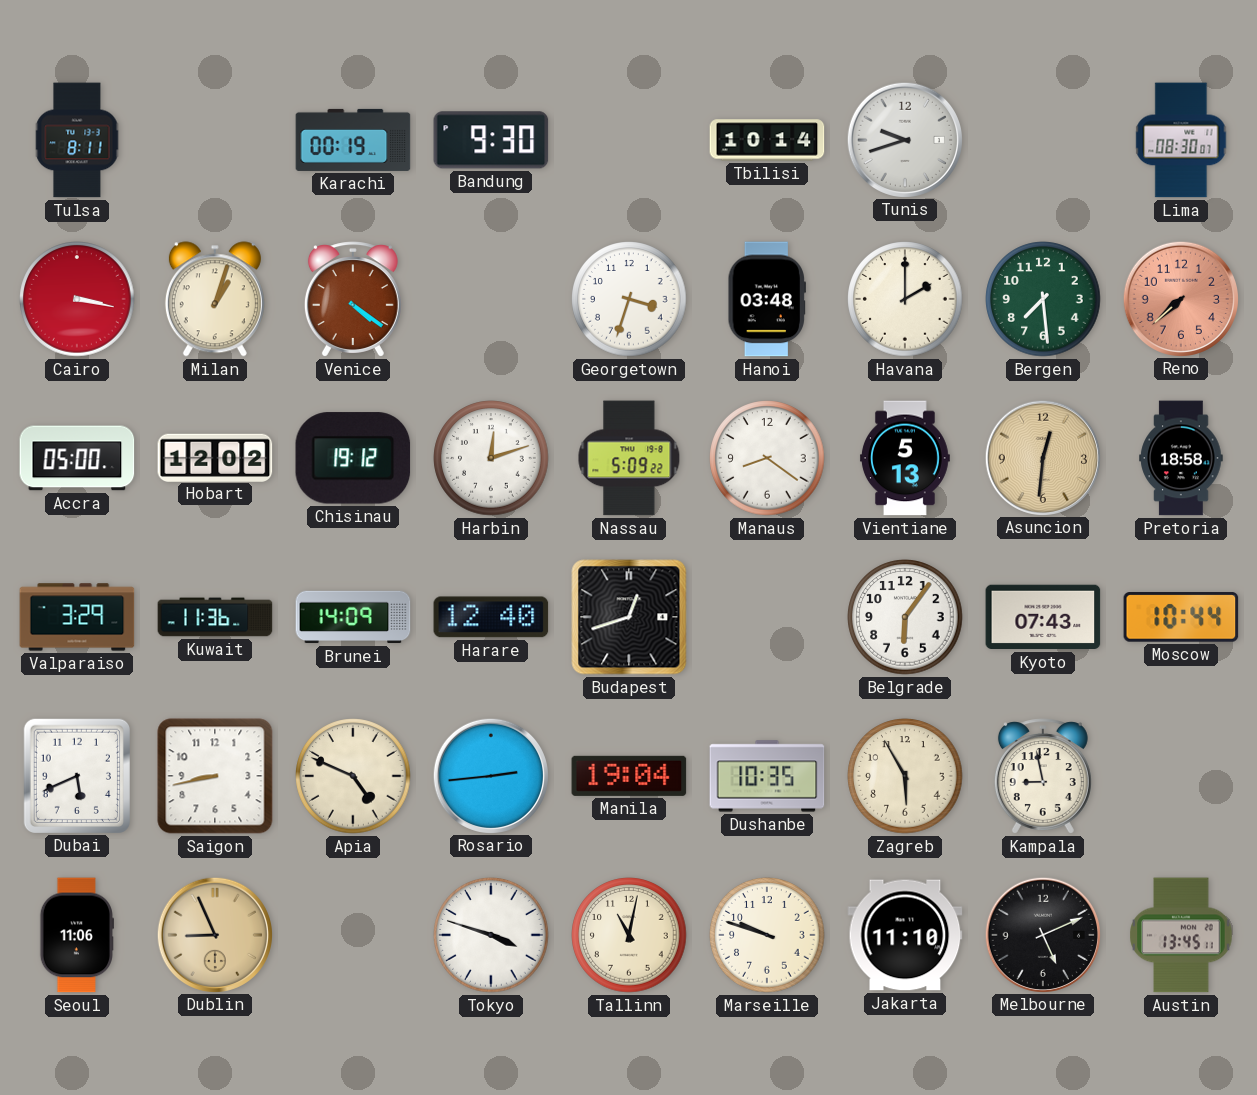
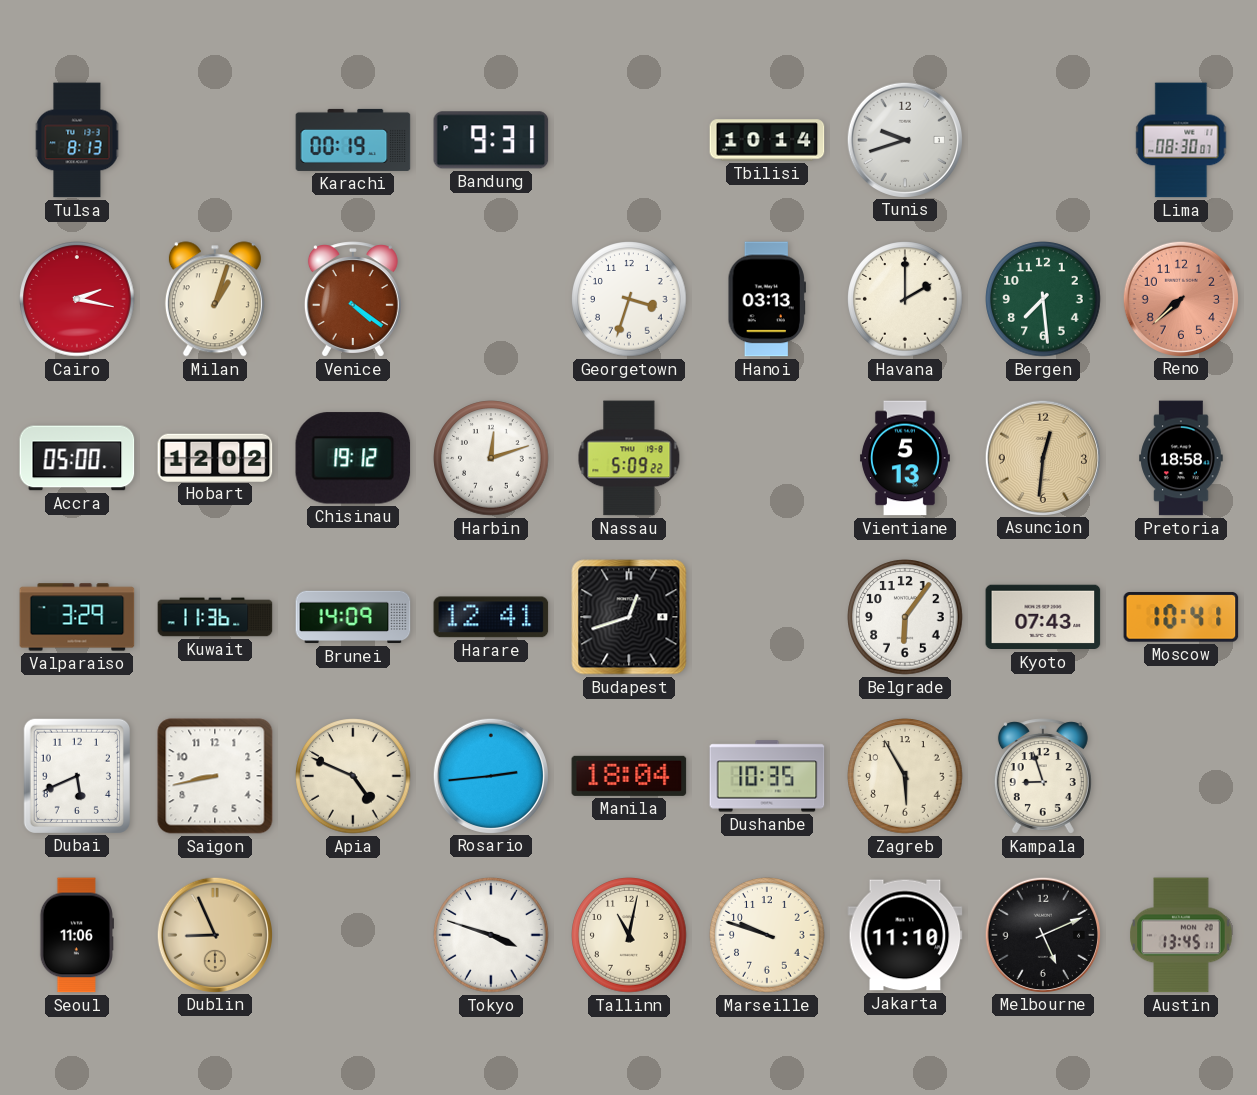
Tulsa: 8:11 -> 8:13 (77, 140)
Bandung: 9:30 -> 9:31 (491, 140)
Cairo: 3:17 -> 2:17 (77, 299)
Hanoi: 03:48 -> 03:13 (766, 299)
Manaus: 8:21 -> none (767, 458)
Harare: 12:40 -> 12:41 (491, 617)
Moscow: 10:44 -> 10:41 (1181, 617)
Manila: 19:04 -> 18:04 (629, 776)
Kampala: 8:58 -> 8:57 (1043, 776)
